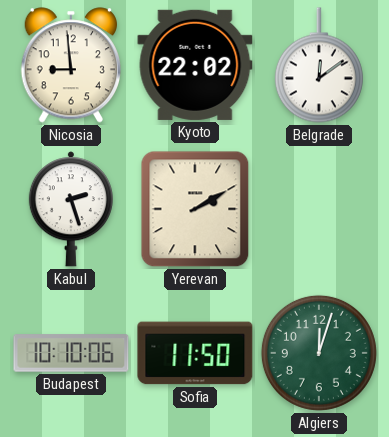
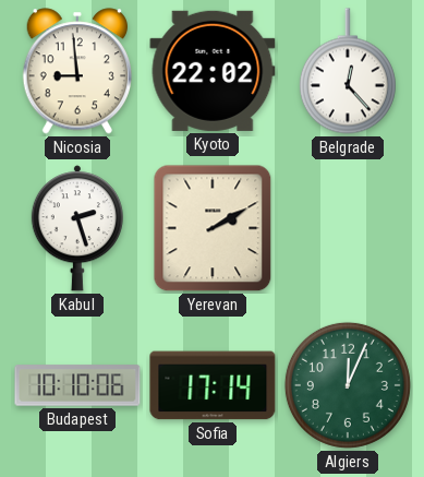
Belgrade: 12:09 -> 12:23 (348, 71)
Sofia: 11:50 -> 17:14 (213, 385)
Algiers: 12:03 -> 12:04 (348, 385)
